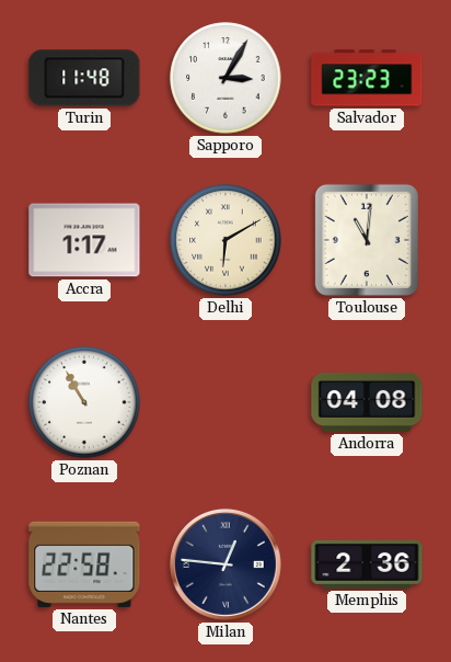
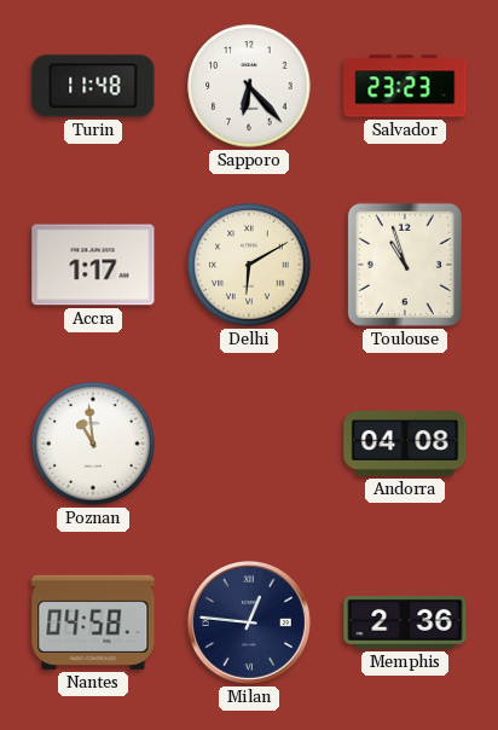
Sapporo: 3:05 -> 6:23 (249, 86)
Toulouse: 11:01 -> 10:57 (405, 265)
Poznan: 10:55 -> 10:59 (93, 444)
Nantes: 22:58 -> 04:58 (93, 622)
